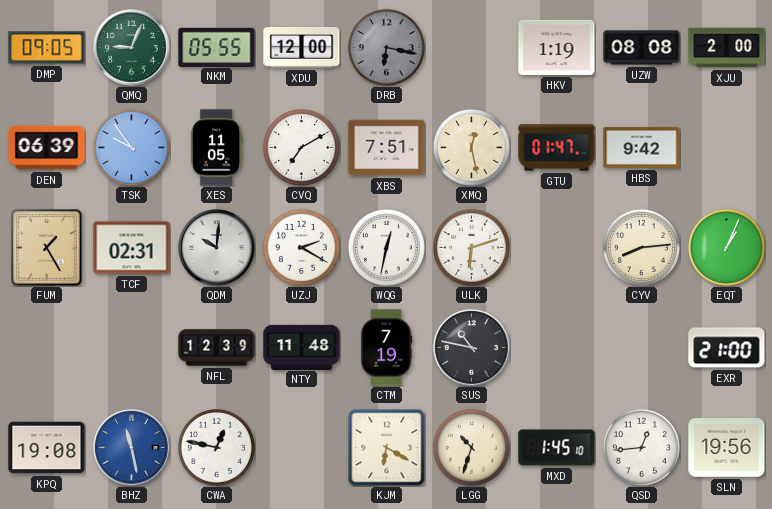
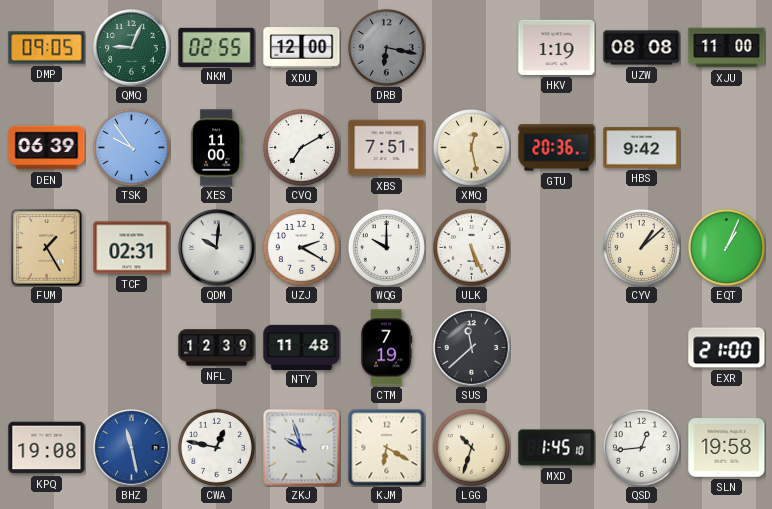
NKM: 05:55 -> 02:55 (217, 47)
XJU: 2:00 -> 11:00 (727, 48)
XES: 11:05 -> 11:00 (216, 148)
GTU: 01:47 -> 20:36 (557, 148)
WQG: 12:32 -> 10:00 (386, 247)
ULK: 6:12 -> 5:26 (471, 247)
CYV: 8:14 -> 1:08 (641, 247)
SUS: 10:47 -> 11:38 (472, 348)
ZKJ: none -> 9:57 (302, 448)
SLN: 19:56 -> 19:58 (727, 448)
